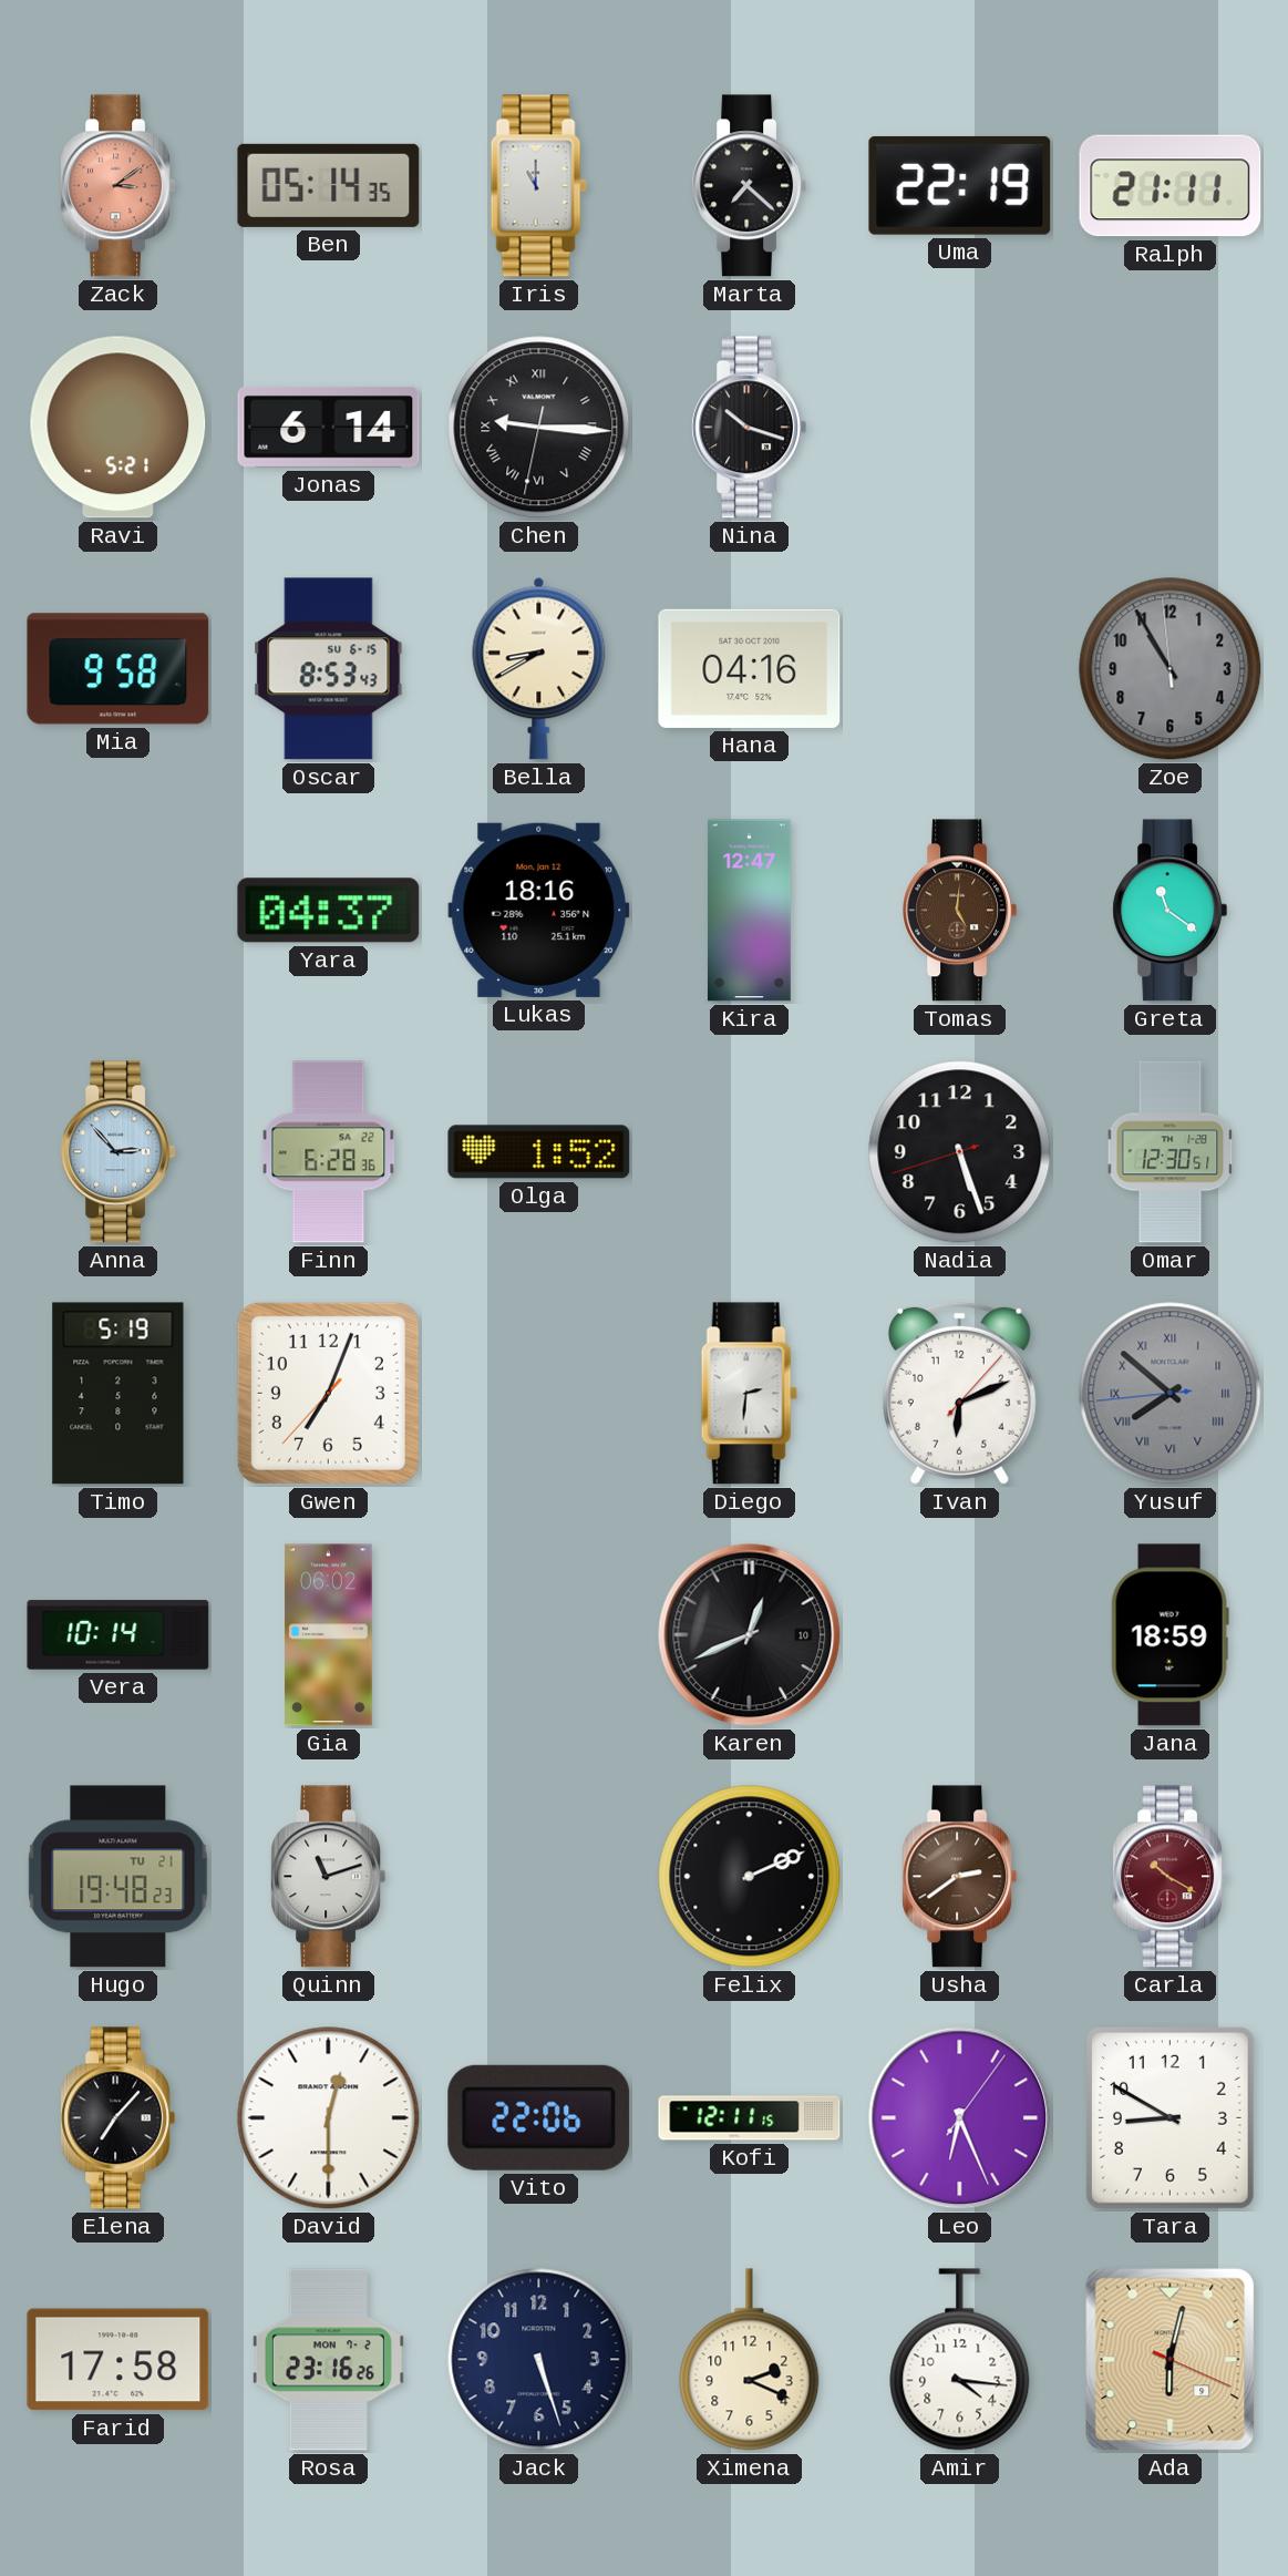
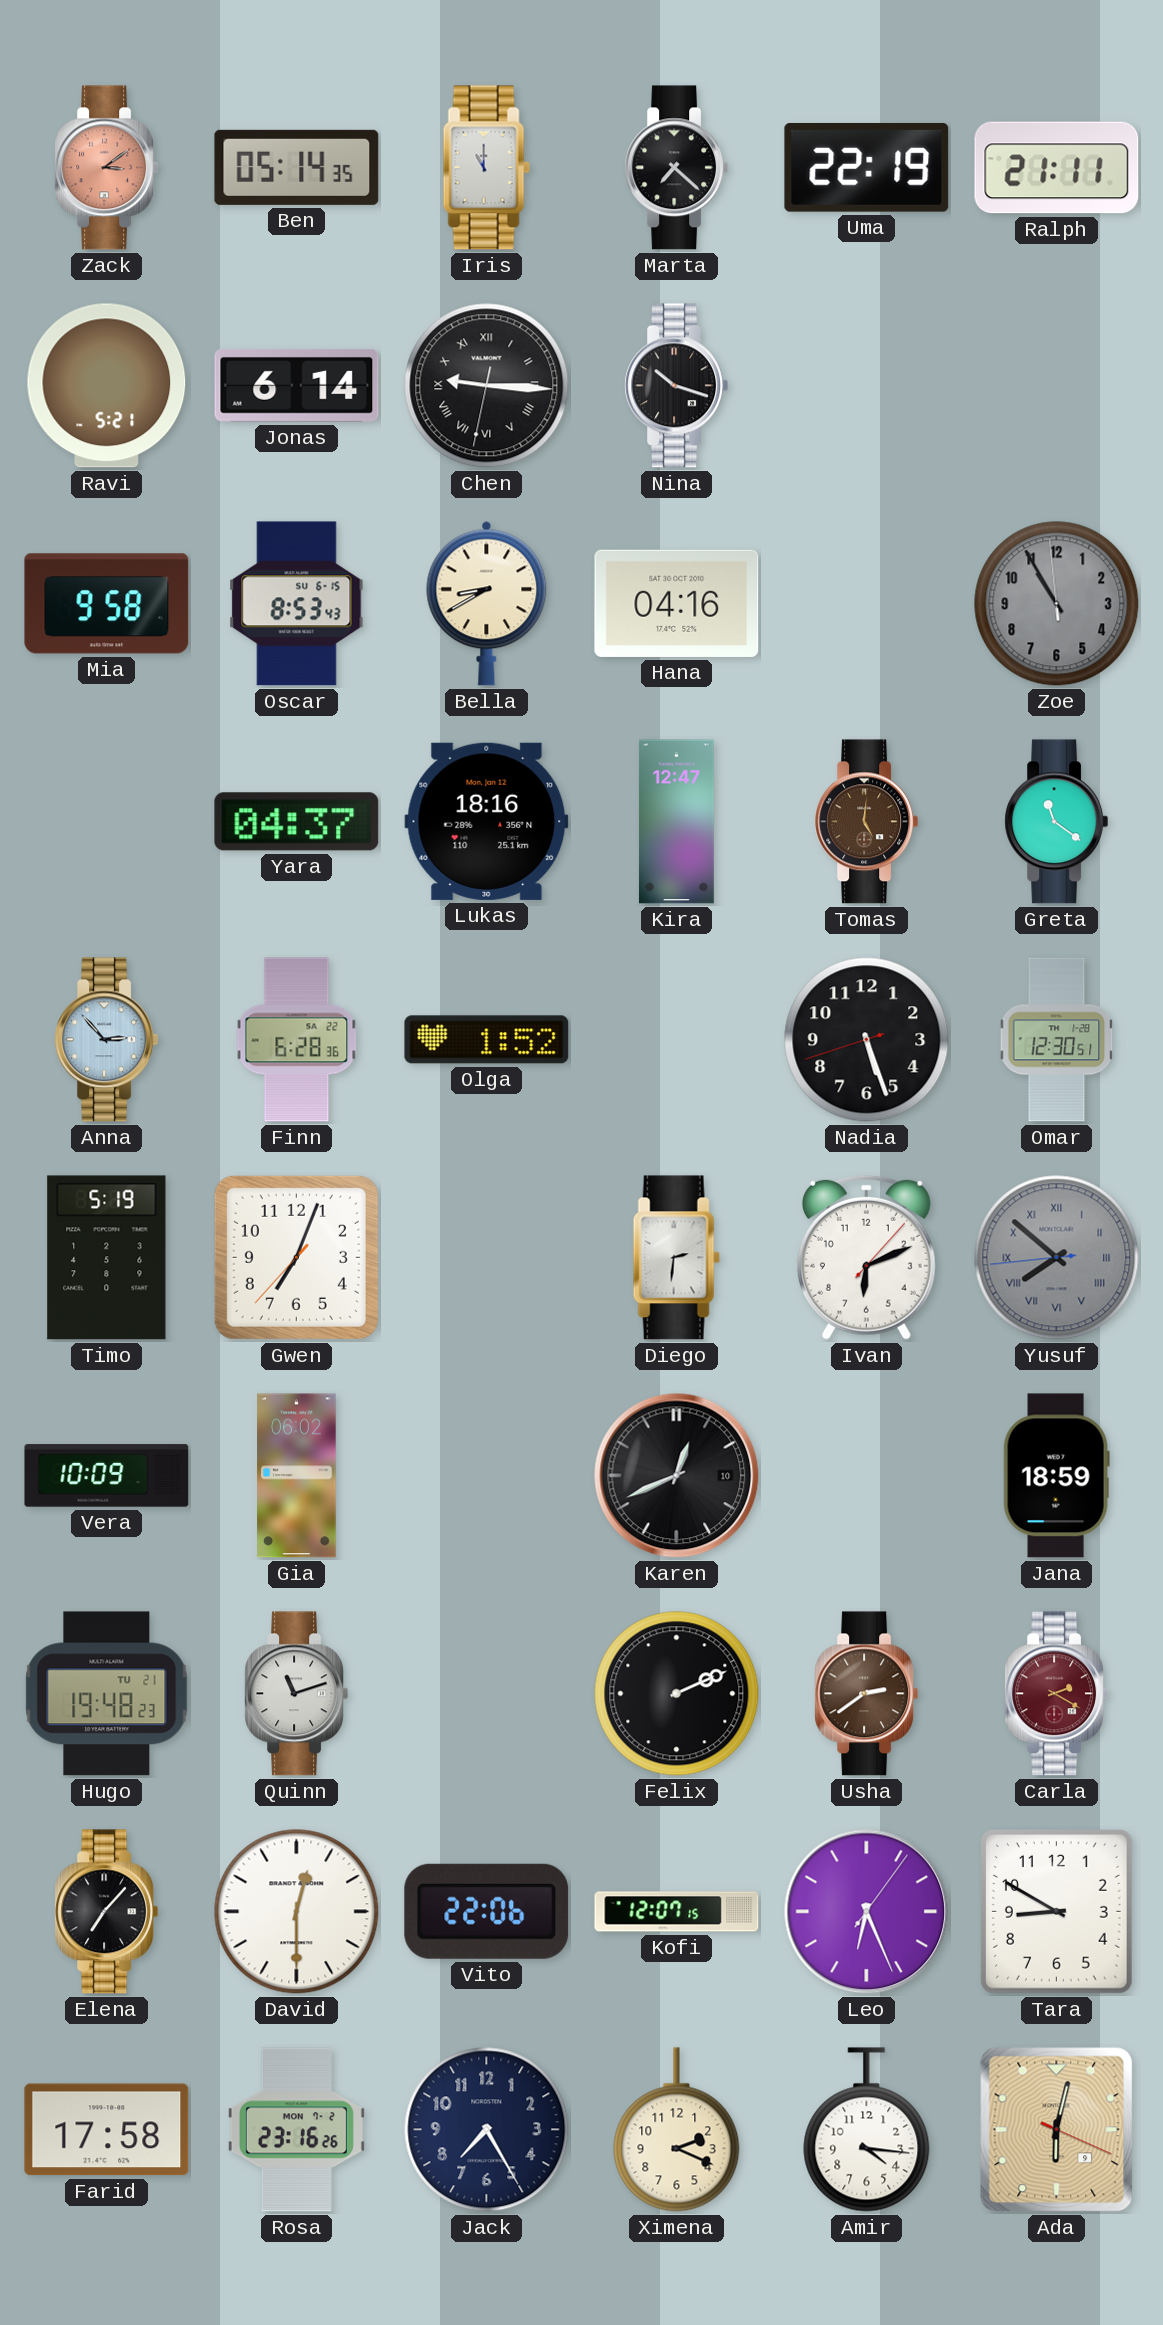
Vera: 10:14 -> 10:09 (107, 1476)
Carla: 10:20 -> 2:20 (1057, 1694)
Kofi: 12:11 -> 12:07 (677, 1912)
Jack: 5:27 -> 7:25 (487, 2130)
